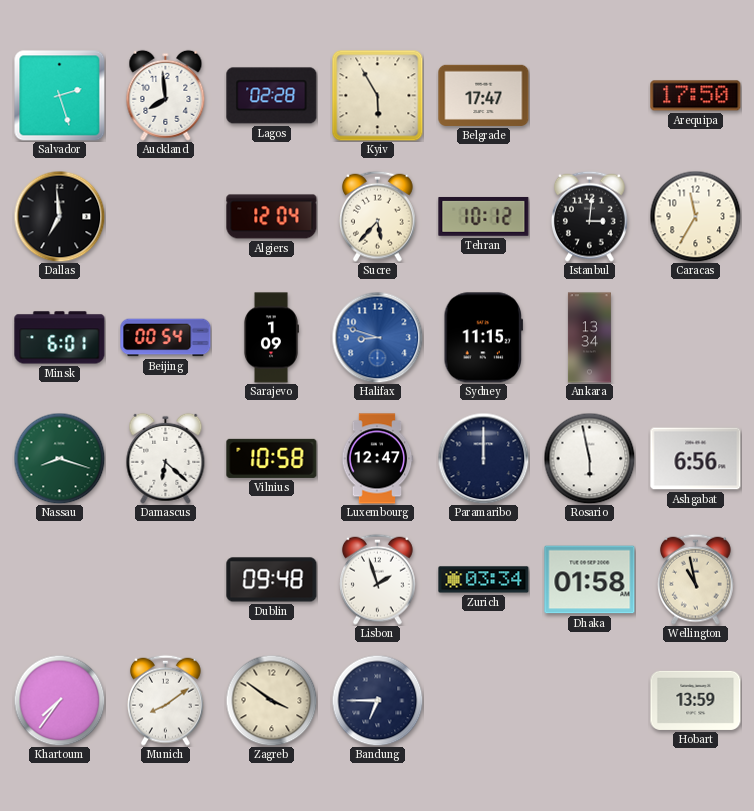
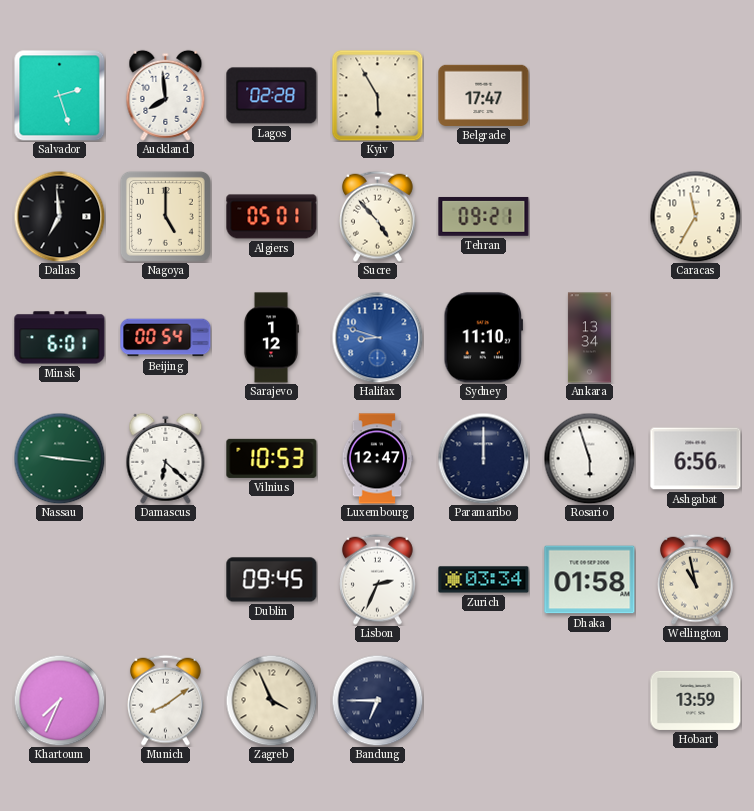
Arequipa: 17:50 -> none (696, 96)
Nagoya: none -> 5:00 (165, 216)
Algiers: 12:04 -> 05:01 (272, 217)
Sucre: 5:37 -> 4:53 (378, 216)
Tehran: 10:12 -> 09:21 (484, 216)
Istanbul: 3:01 -> none (590, 216)
Sarajevo: 1:09 -> 1:12 (271, 338)
Sydney: 11:15 -> 11:10 (484, 338)
Nassau: 8:18 -> 9:16 (59, 458)
Vilnius: 10:58 -> 10:53 (272, 458)
Rosario: 5:58 -> 5:57 (589, 458)
Dublin: 09:48 -> 09:45 (272, 580)
Lisbon: 1:57 -> 2:34 (378, 579)
Khartoum: 7:36 -> 7:34 (59, 700)
Zagreb: 3:51 -> 3:56 (271, 700)
